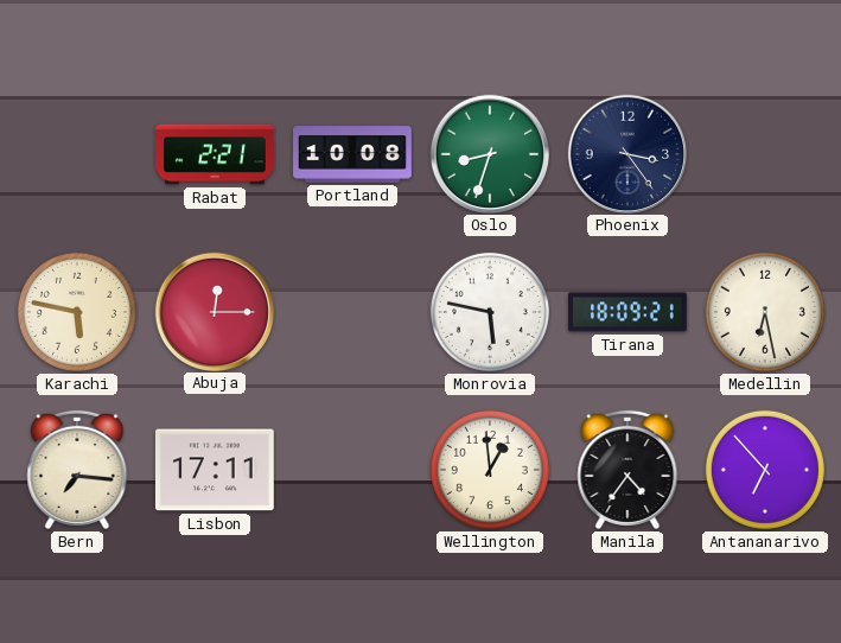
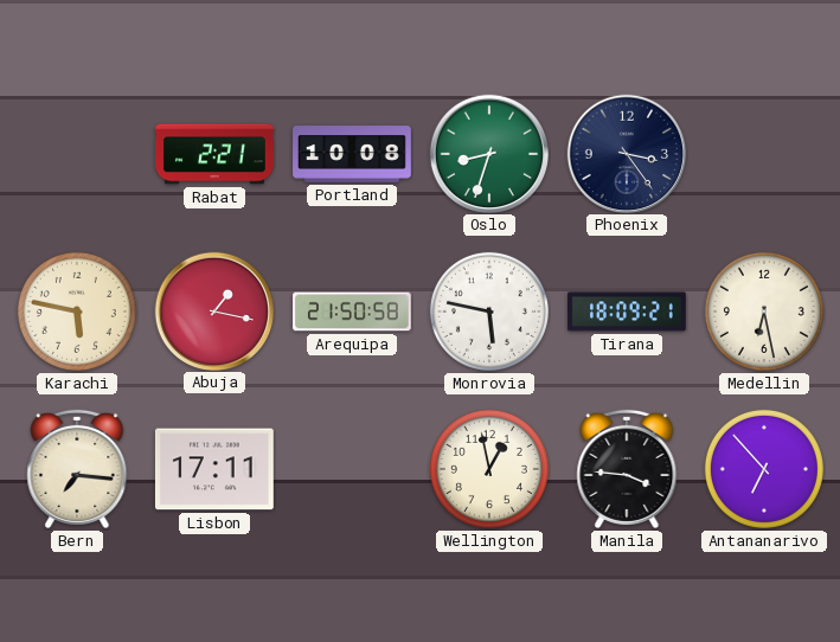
Abuja: 12:15 -> 1:17 (213, 310)
Arequipa: none -> 21:50 (352, 312)
Wellington: 12:59 -> 12:58 (489, 469)
Manila: 4:36 -> 3:46 (627, 469)
